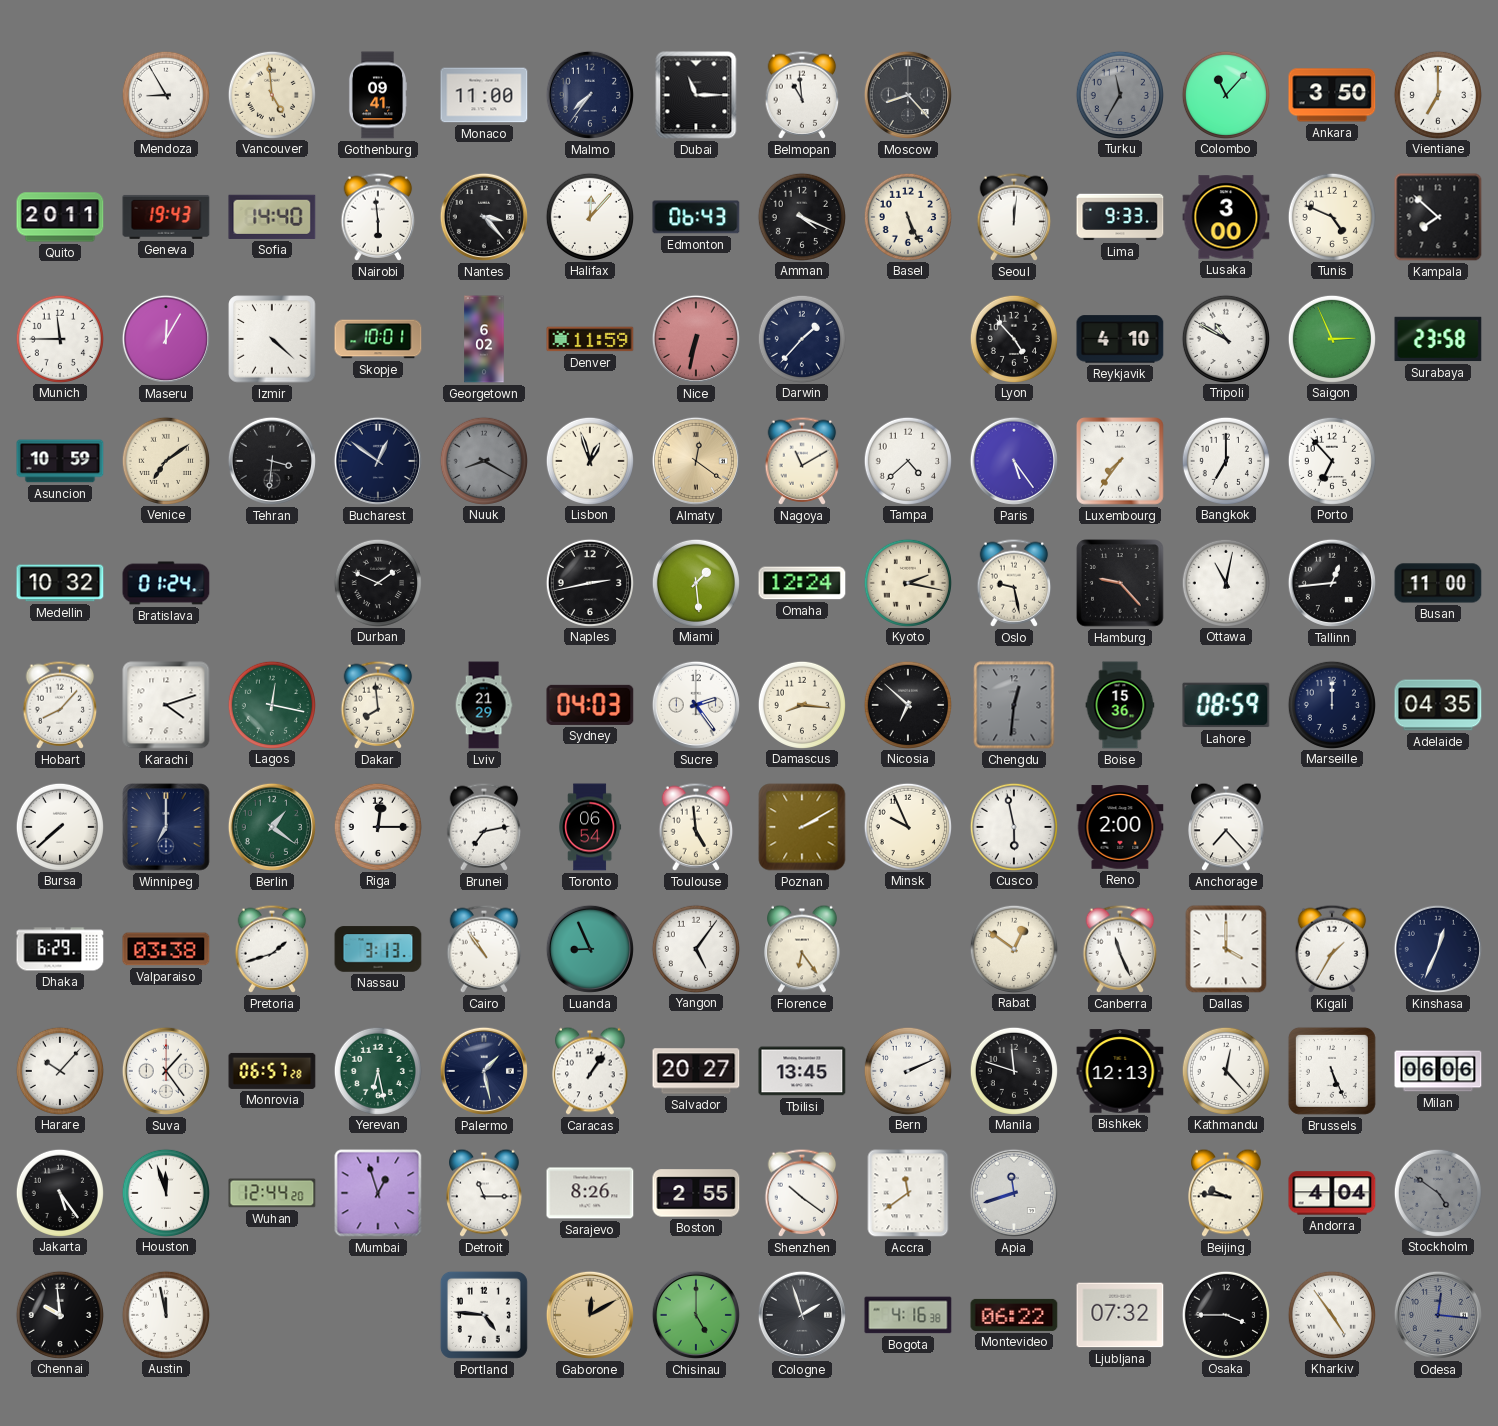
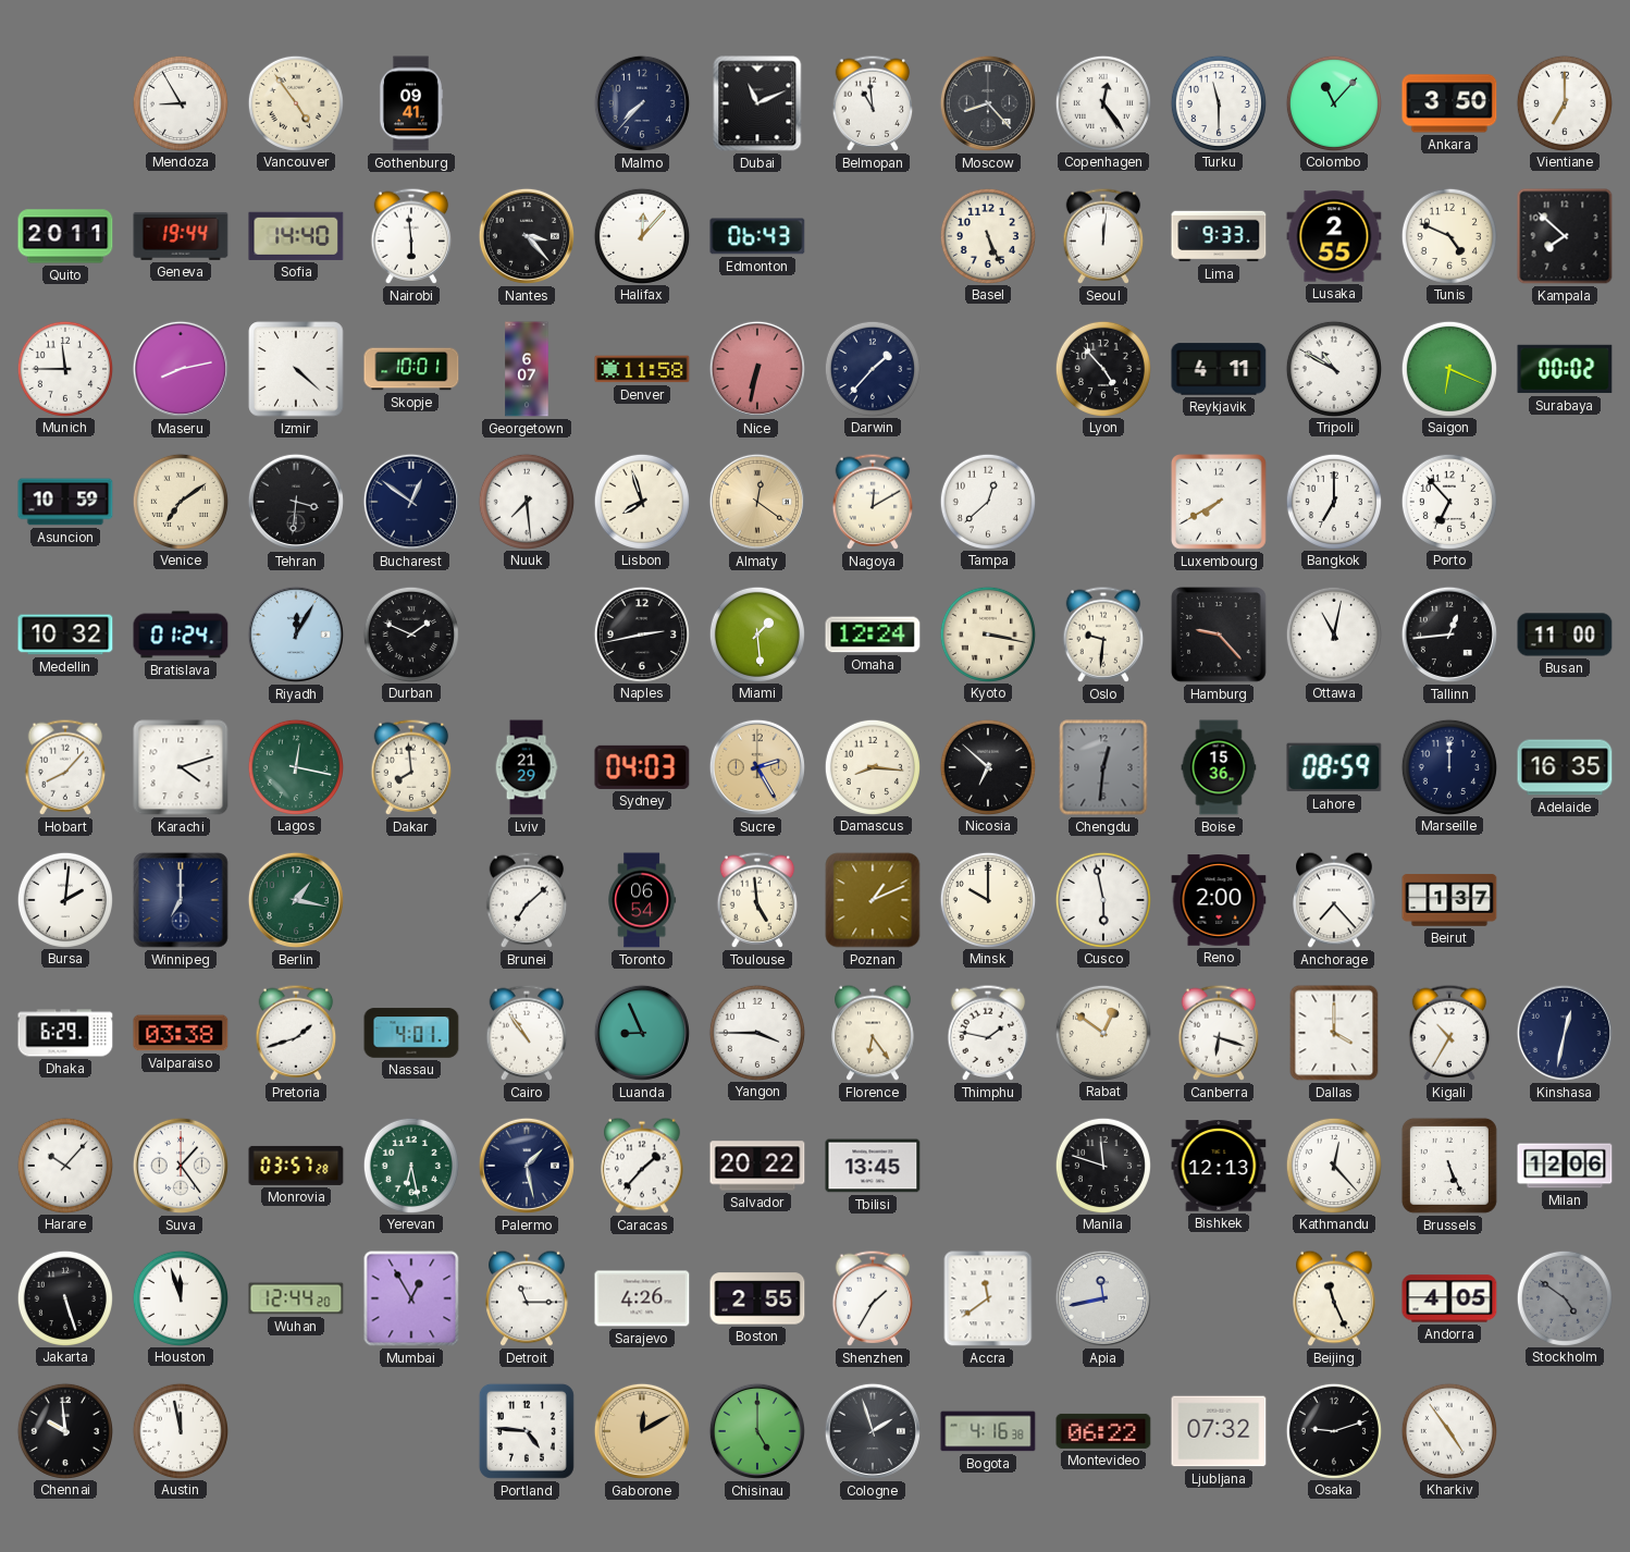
Vancouver: 4:59 -> 4:54 (295, 102)
Monaco: 11:00 -> none (484, 95)
Malmo: 7:36 -> 7:37 (642, 103)
Dubai: 11:15 -> 11:11 (757, 103)
Copenhagen: none -> 12:24 (1102, 102)
Turku: 11:35 -> 11:30 (1218, 102)
Turku dial: grey -> white (1218, 102)
Geneva: 19:43 -> 19:44 (181, 236)
Amman: 4:19 -> none (801, 216)
Lusaka: 3:00 -> 2:55 (1334, 236)
Maseru: 12:05 -> 8:13 (181, 369)
Georgetown: 6:02 -> 6:07 (527, 369)
Denver: 11:59 -> 11:58 (642, 369)
Reykjavik: 4:10 -> 4:11 (1219, 369)
Saigon: 2:56 -> 6:19 (1448, 368)
Surabaya: 23:58 -> 00:02 (1565, 369)
Nuuk: 8:20 -> 7:29 (526, 501)
Nuuk dial: grey -> white (526, 501)
Lisbon: 12:57 -> 7:57 (641, 501)
Nagoya: 11:10 -> 12:10 (873, 502)
Tampa: 4:38 -> 12:38 (987, 501)
Paris: 5:24 -> none (1014, 461)
Luxembourg: 7:36 -> 7:40 (1220, 503)
Riyadh: none -> 12:05 (296, 635)
Kyoto: 2:17 -> 3:17 (987, 633)
Oslo: 9:28 -> 9:31 (1103, 635)
Sucre: 2:24 -> 2:25 (757, 767)
Sucre dial: white -> champagne (757, 767)
Adelaide: 04:35 -> 16:35 (1565, 767)
Bursa: 7:38 -> 2:01 (64, 899)
Berlin: 1:21 -> 1:17 (296, 900)
Riga: 12:15 -> none (377, 826)
Brunei: 7:13 -> 7:08 (527, 900)
Poznan: 2:10 -> 1:11 (873, 900)
Minsk: 9:56 -> 10:00 (987, 899)
Beirut: none -> 1:37 (1449, 900)
Nassau: 3:13 -> 4:01 (411, 1033)
Yangon: 5:06 -> 3:45 (756, 1032)
Thimphu: none -> 1:47 (988, 1033)
Canberra: 11:26 -> 6:18 (1219, 1033)
Kigali: 1:35 -> 10:35 (1449, 1033)
Kinshasa: 12:34 -> 12:32 (1565, 1033)
Monrovia: 06:57 -> 03:57 (296, 1166)
Caracas: 1:06 -> 1:37 (642, 1166)
Salvador: 20:27 -> 20:22 (757, 1166)
Bern: 2:11 -> none (907, 1070)
Milan: 06:06 -> 12:06 (1565, 1166)
Jakarta: 5:24 -> 5:27 (64, 1297)
Mumbai: 12:57 -> 12:55 (411, 1298)
Sarajevo: 8:26 -> 4:26 (642, 1298)
Shenzhen: 10:21 -> 1:35 (873, 1298)
Apia: 11:42 -> 11:43 (1103, 1298)
Beijing: 9:46 -> 11:26 (1334, 1298)
Andorra: 4:04 -> 4:05 (1449, 1298)
Osaka: 3:45 -> 9:12 (1333, 1430)
Odesa: 12:16 -> none (1438, 1315)
